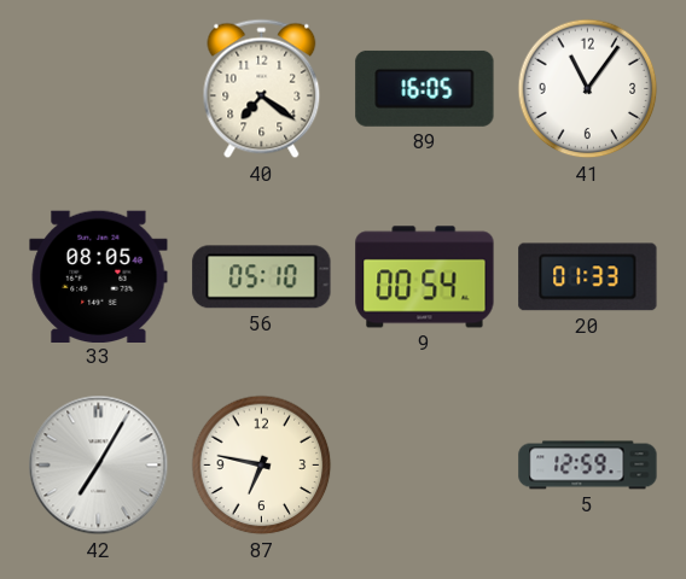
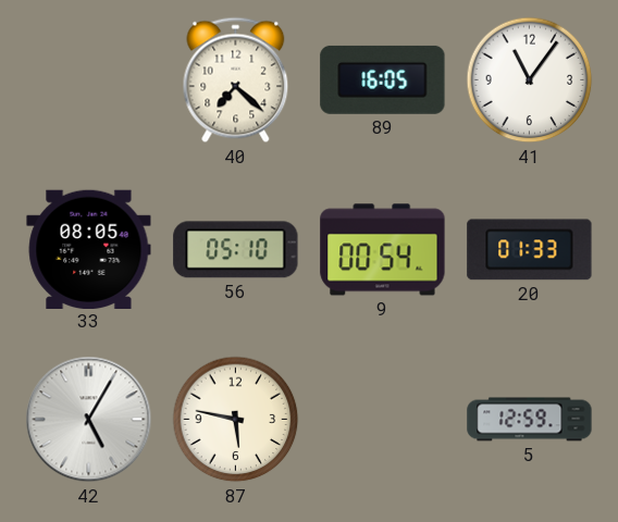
40: 7:21 -> 7:22 (236, 80)
42: 7:05 -> 5:05 (89, 420)
87: 6:47 -> 5:47 (236, 420)
